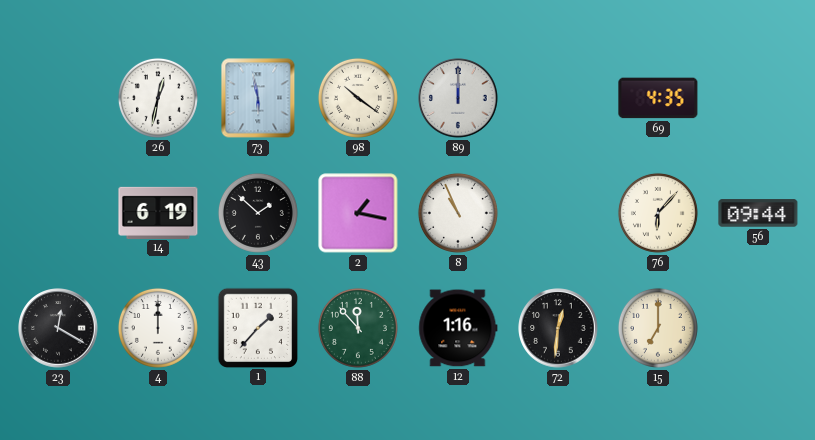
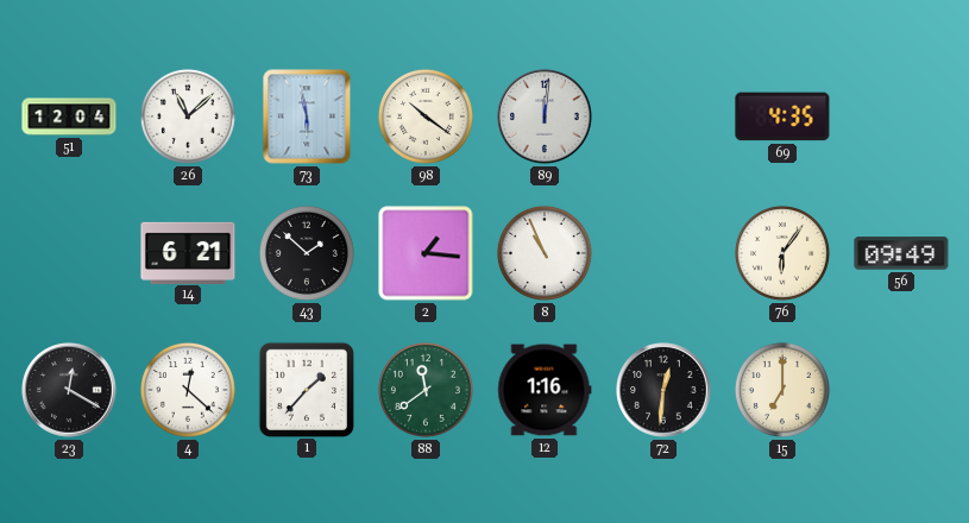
51: none -> 12:04 (69, 116)
26: 12:32 -> 11:08 (188, 116)
89: 12:00 -> 12:01 (545, 116)
14: 6:19 -> 6:21 (188, 252)
2: 1:17 -> 1:16 (426, 253)
76: 6:07 -> 6:06 (782, 253)
56: 09:44 -> 09:49 (901, 253)
4: 12:00 -> 12:22 (188, 390)
88: 11:53 -> 11:39 (426, 390)
